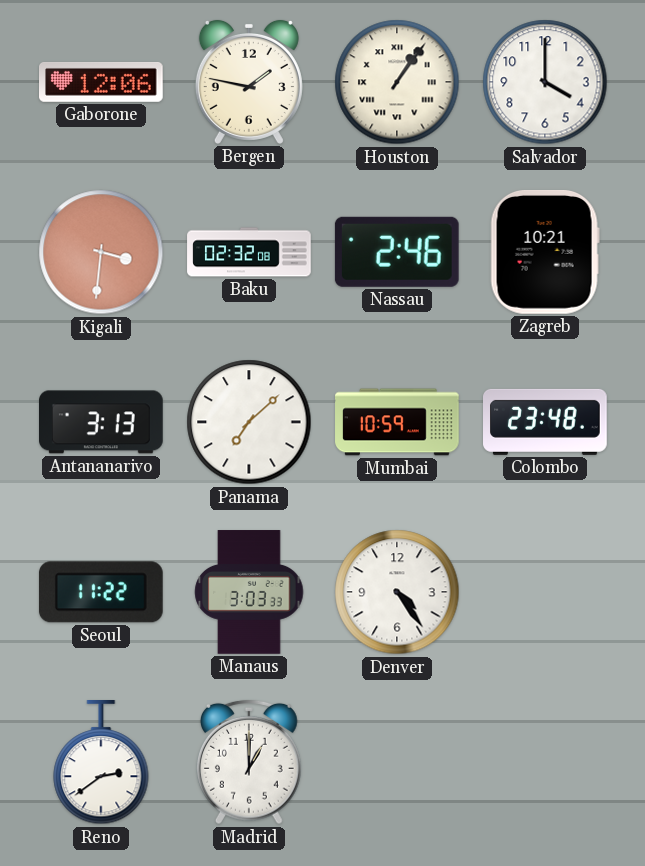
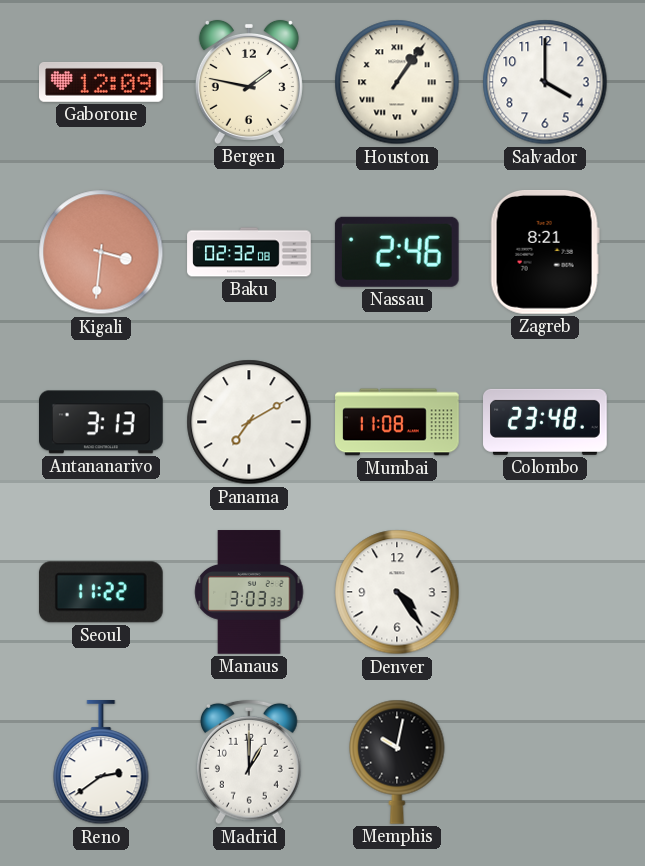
Gaborone: 12:06 -> 12:09 (102, 82)
Zagreb: 10:21 -> 8:21 (545, 252)
Panama: 7:08 -> 7:10 (249, 422)
Mumbai: 10:59 -> 11:08 (397, 422)
Memphis: none -> 10:02 (397, 762)
